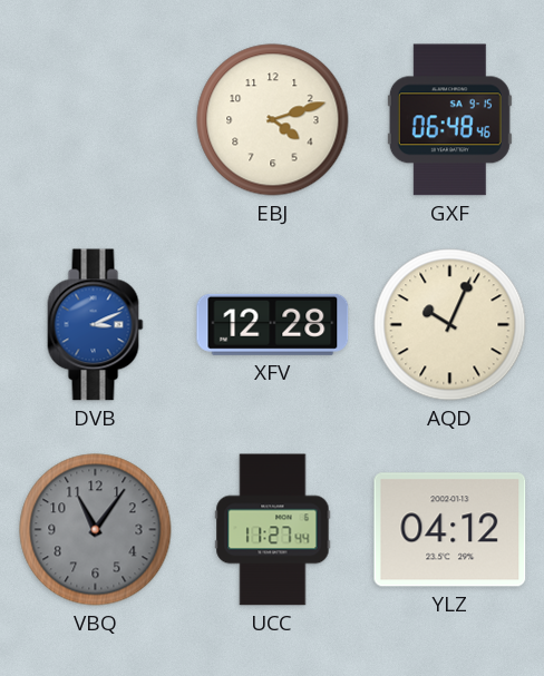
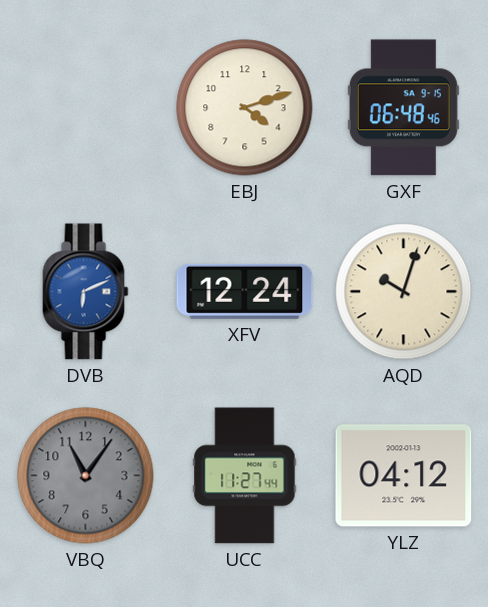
DVB: 3:11 -> 6:11 (86, 292)
XFV: 12:28 -> 12:24 (245, 291)
AQD: 10:04 -> 10:03 (404, 292)
